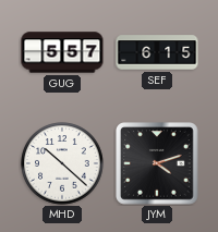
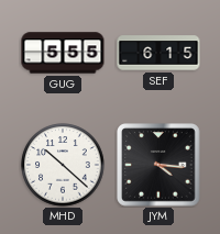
GUG: 5:57 -> 5:55 (63, 53)
JYM: 4:12 -> 4:16 (159, 166)
